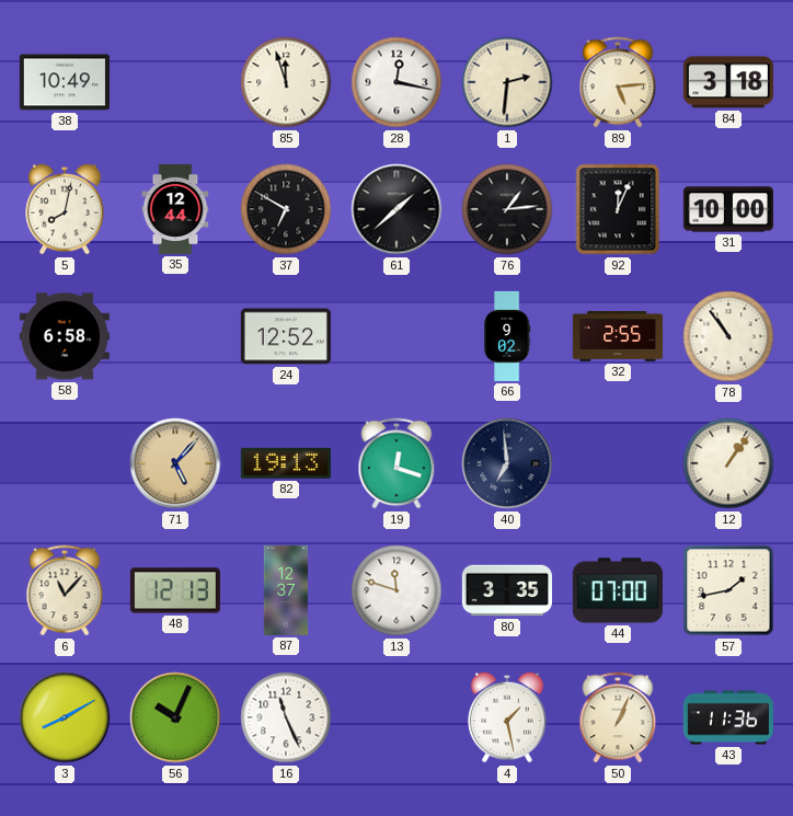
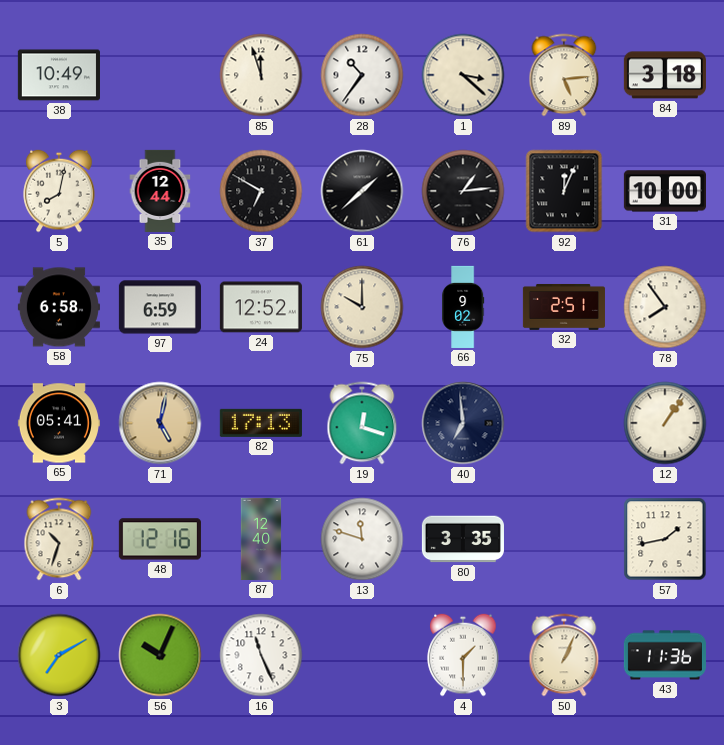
28: 12:17 -> 10:36 (362, 75)
1: 2:31 -> 3:22 (463, 75)
97: none -> 6:59 (160, 307)
75: none -> 10:00 (362, 307)
32: 2:55 -> 2:51 (564, 307)
78: 10:54 -> 7:54 (665, 307)
65: none -> 05:41 (59, 423)
71: 5:07 -> 5:02 (160, 423)
82: 19:13 -> 17:13 (261, 423)
6: 11:07 -> 10:33 (59, 539)
48: 12:13 -> 12:16 (160, 539)
87: 12:37 -> 12:40 (261, 539)
44: 07:00 -> none (618, 590)
3: 8:10 -> 7:10 (59, 655)
4: 1:28 -> 1:30 (463, 655)
